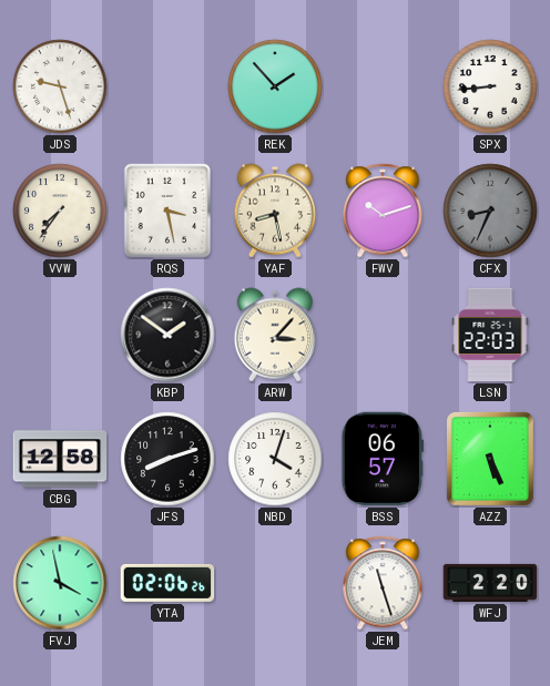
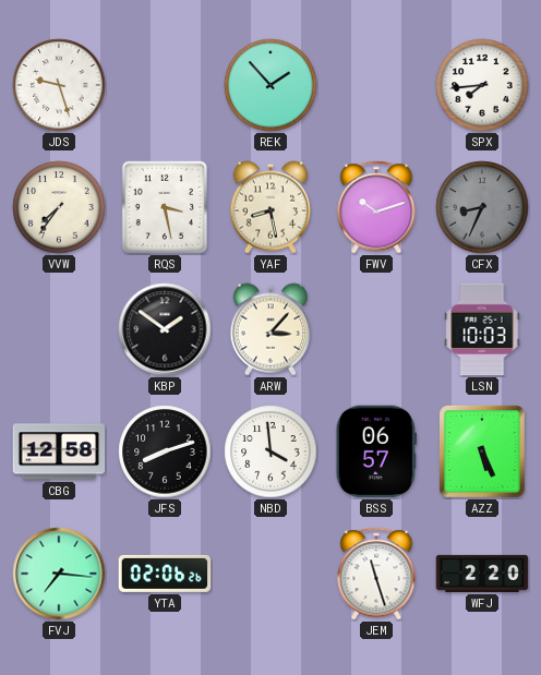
SPX: 8:44 -> 7:44 (482, 85)
LSN: 22:03 -> 10:03 (482, 329)
NBD: 4:03 -> 3:59 (270, 451)
FVJ: 3:58 -> 7:16 (59, 574)
